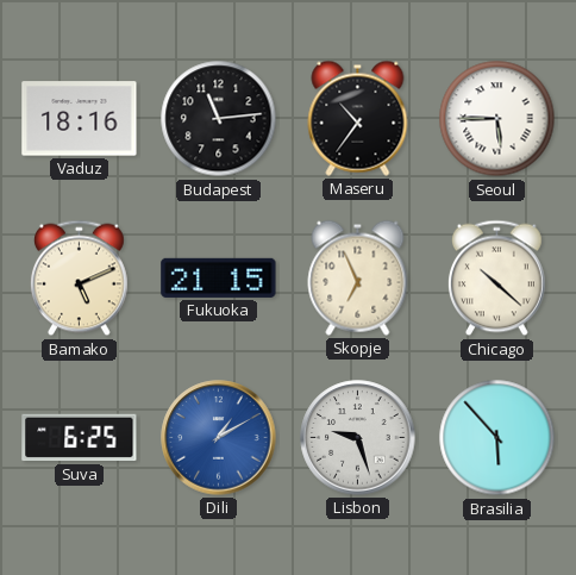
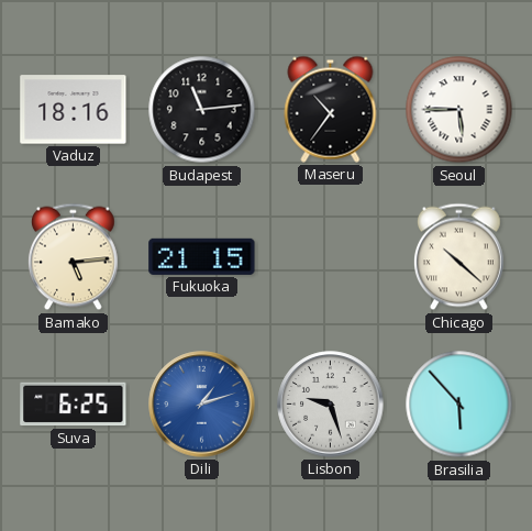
Bamako: 5:11 -> 5:14 (73, 257)
Skopje: 6:56 -> none (358, 277)
Dili: 1:10 -> 1:12 (202, 405)
